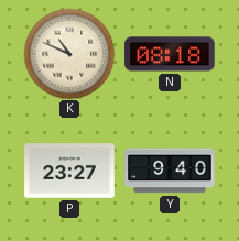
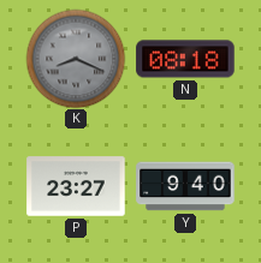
K: 10:49 -> 8:19 (76, 59)
K dial: cream -> grey (76, 59)
